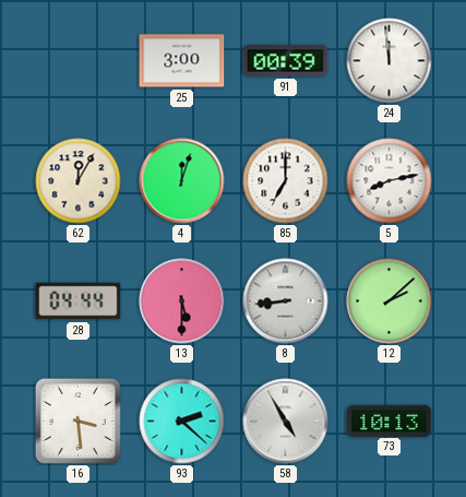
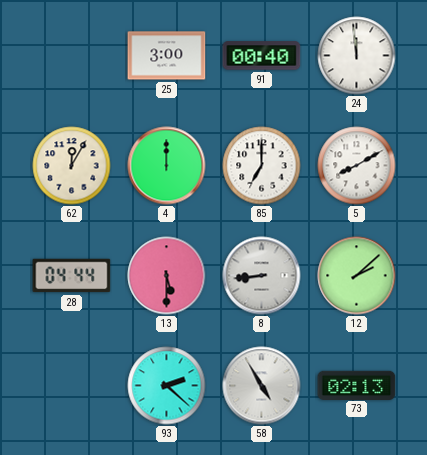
91: 00:39 -> 00:40 (262, 56)
4: 12:03 -> 12:00 (167, 166)
5: 8:13 -> 8:10 (357, 166)
16: 3:29 -> none (77, 421)
73: 10:13 -> 02:13 (357, 385)
